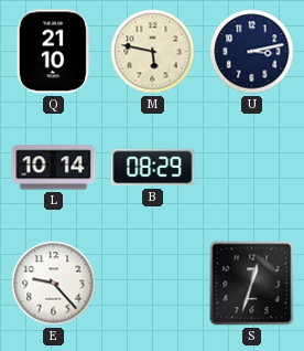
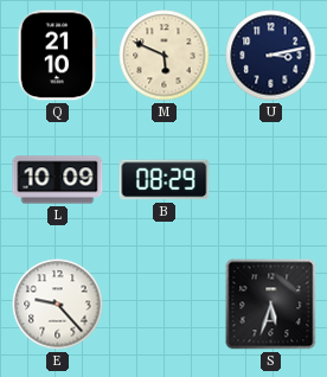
M: 5:47 -> 5:49 (165, 56)
L: 10:14 -> 10:09 (58, 180)
S: 12:33 -> 5:33 (271, 305)
